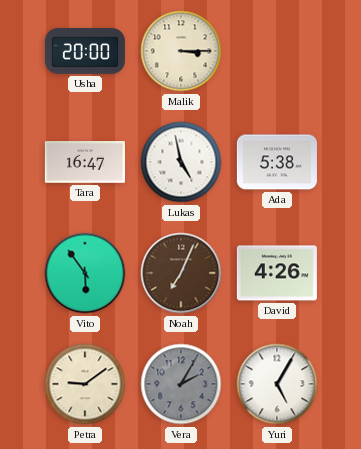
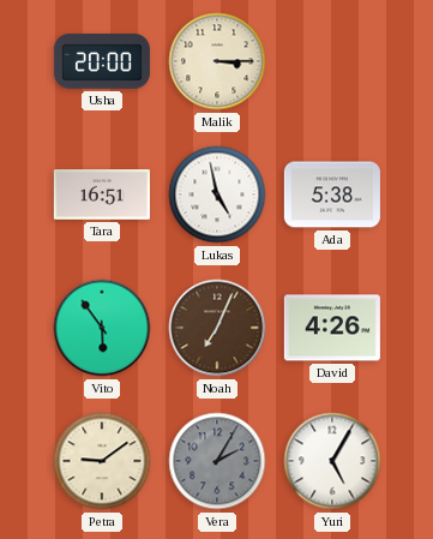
Tara: 16:47 -> 16:51 (102, 194)
